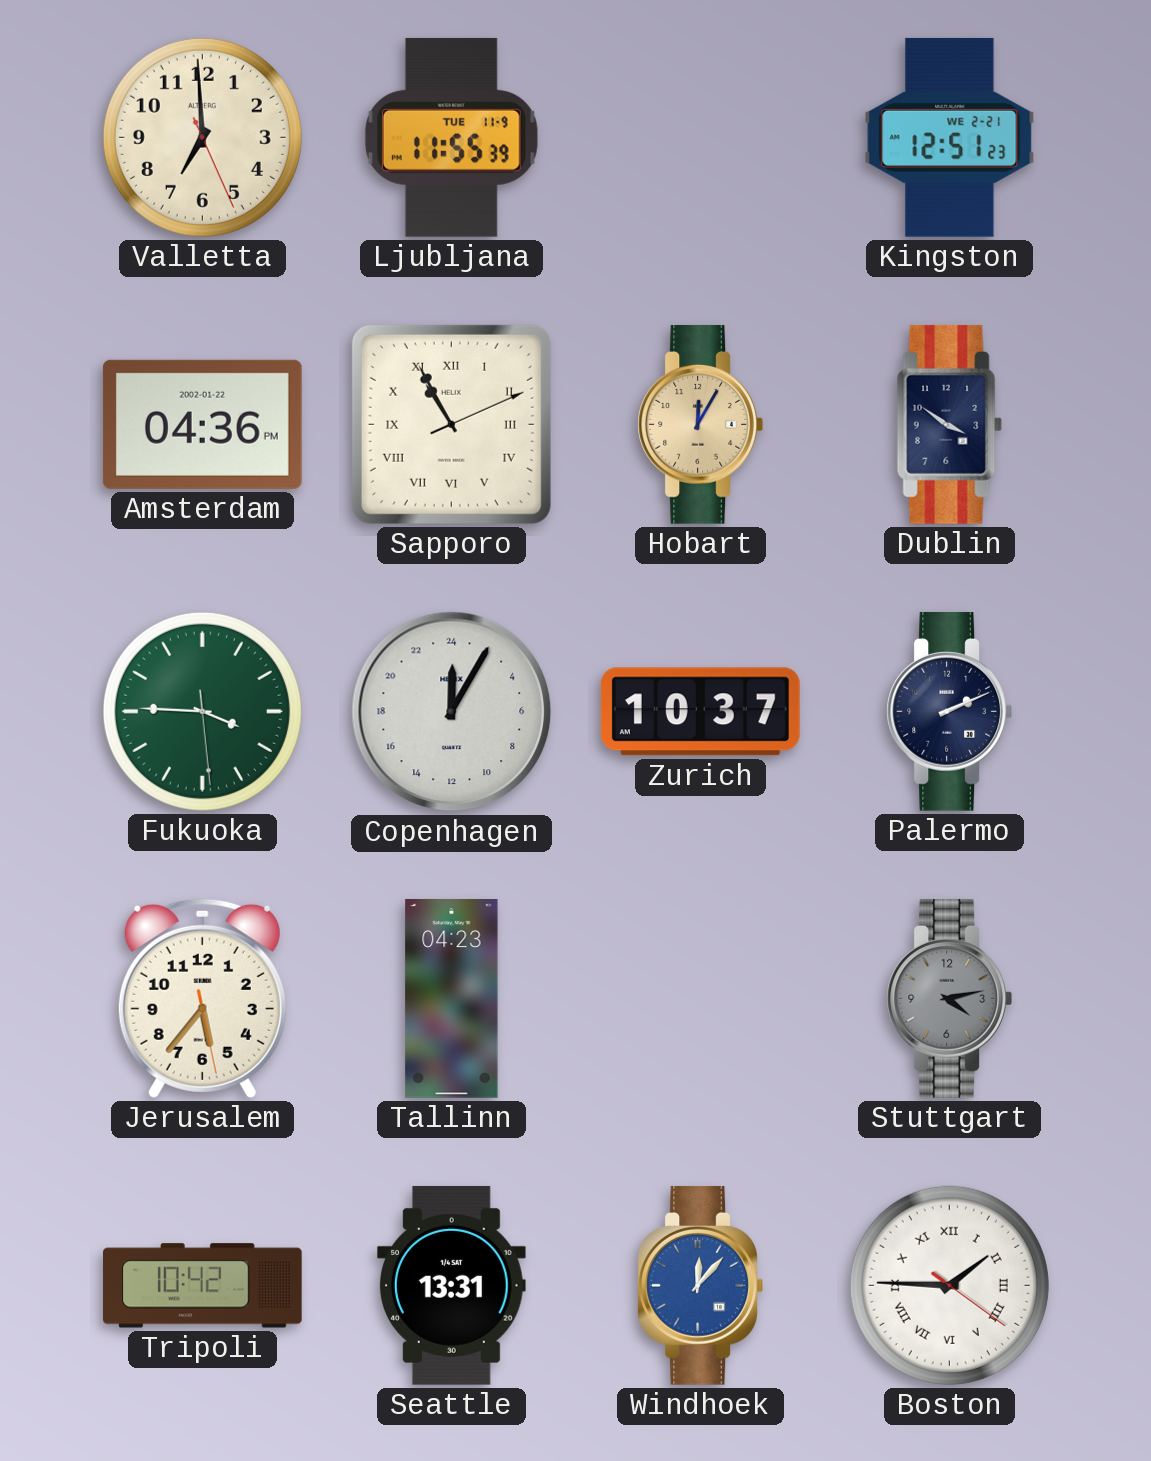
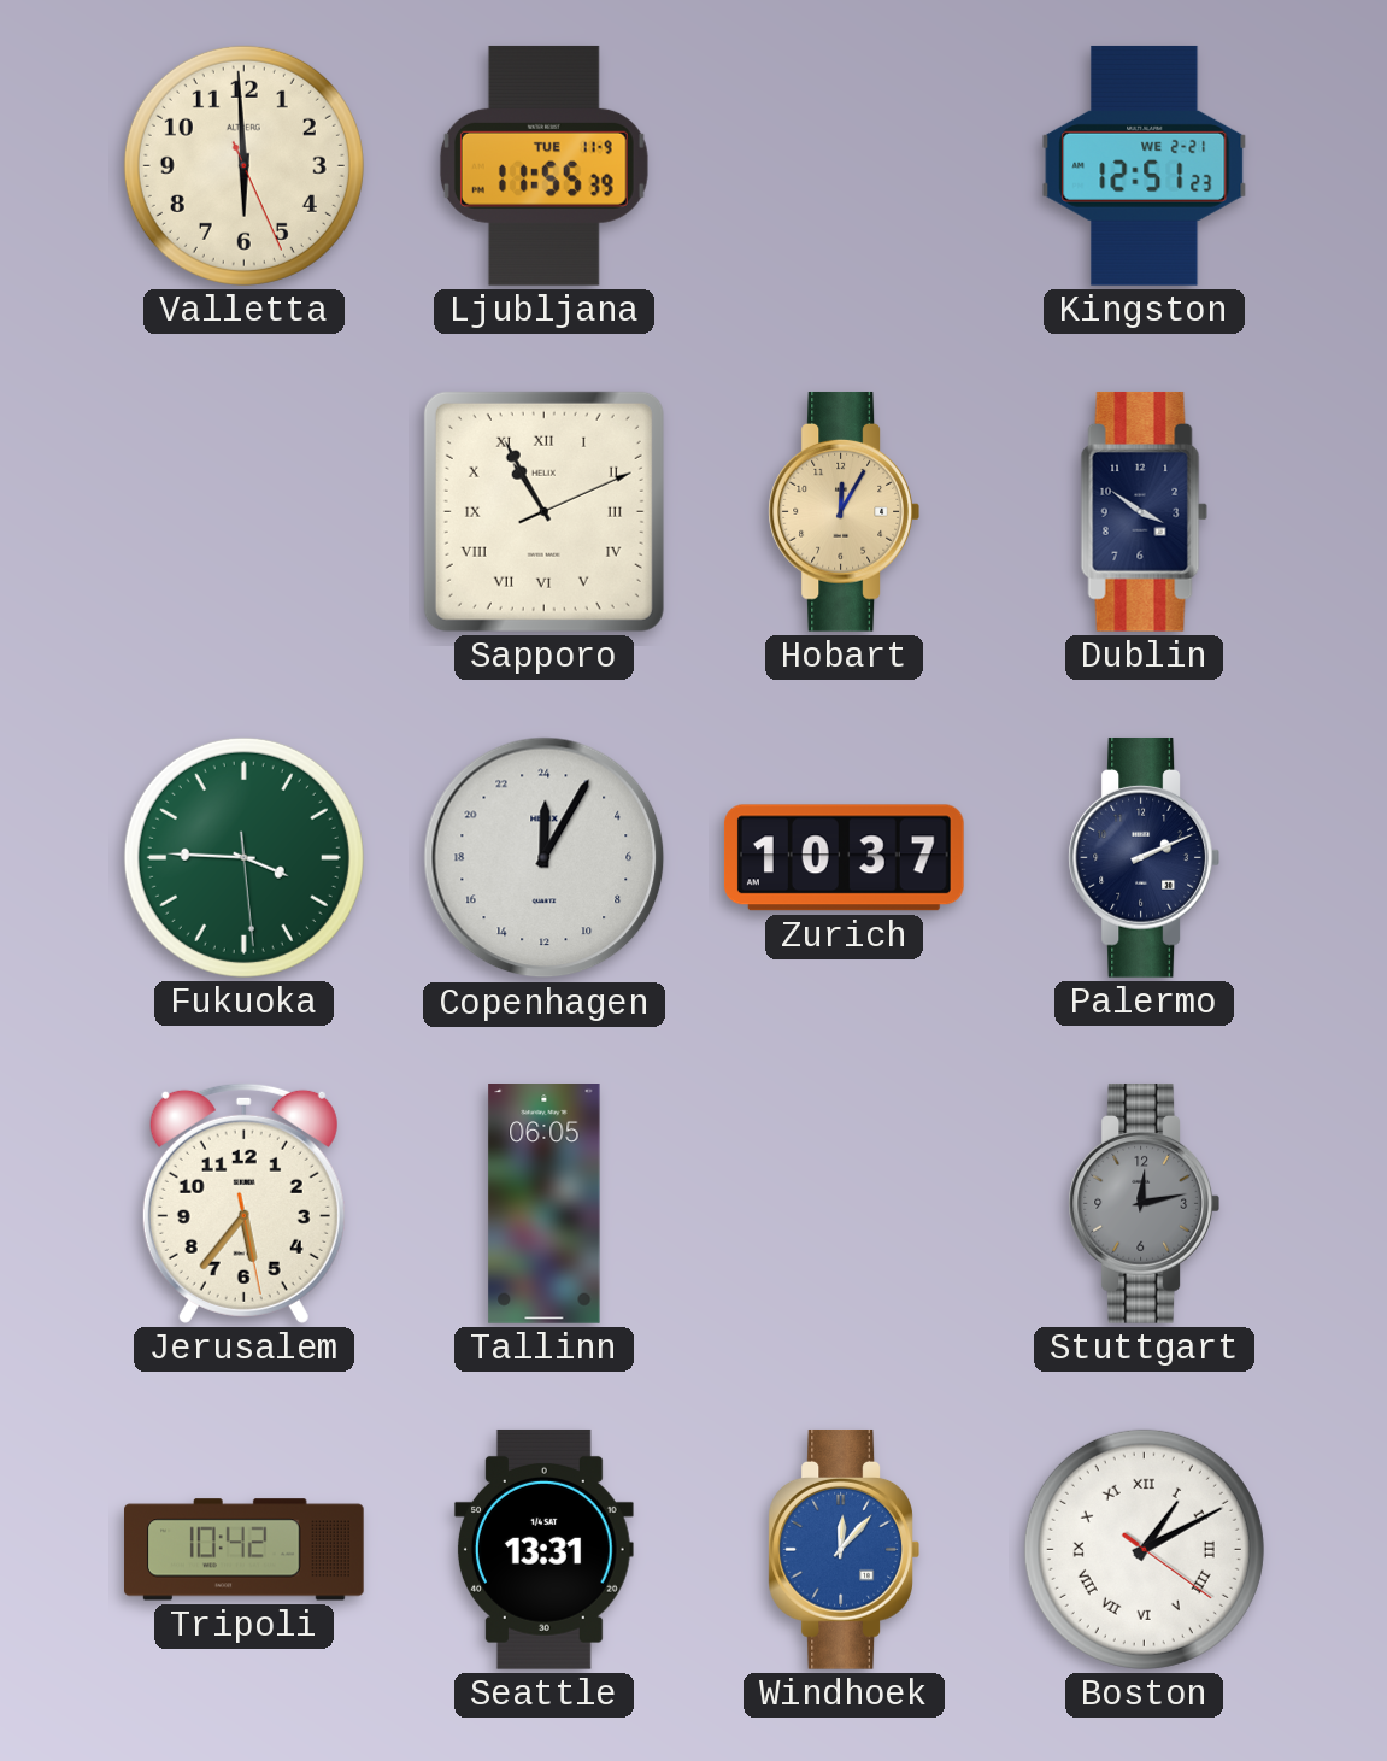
Valletta: 6:59 -> 5:59 (243, 165)
Amsterdam: 04:36 -> none (202, 424)
Tallinn: 04:23 -> 06:05 (545, 1204)
Stuttgart: 4:13 -> 12:13 (1144, 1203)
Boston: 1:45 -> 1:10 (1144, 1549)
